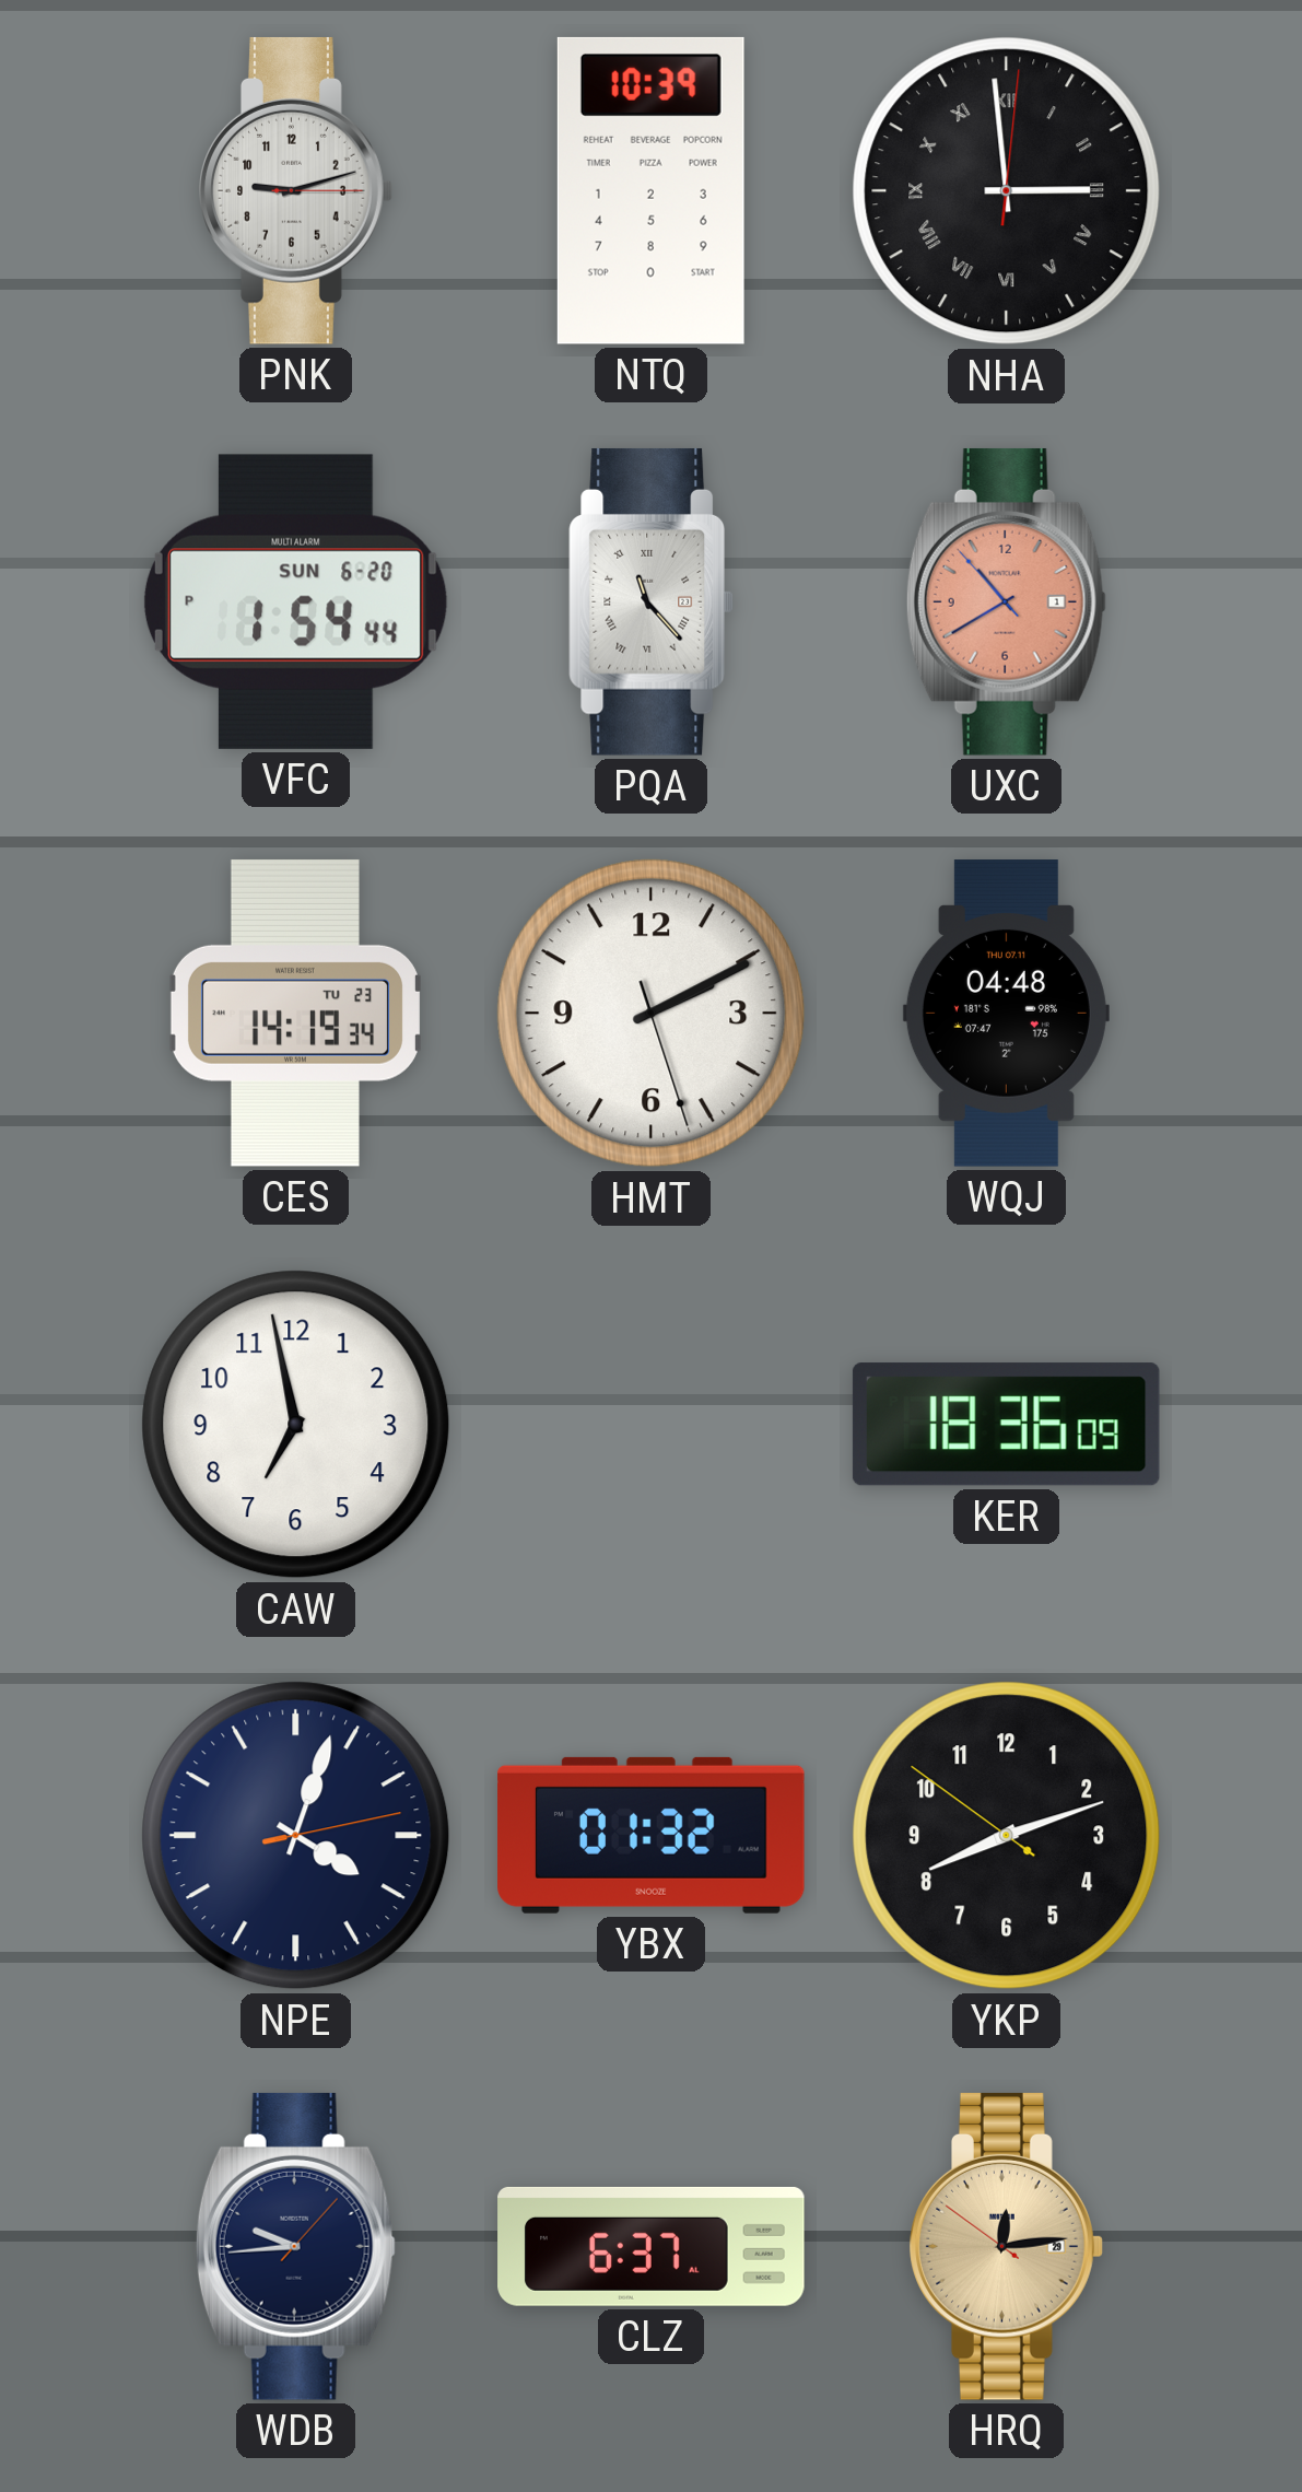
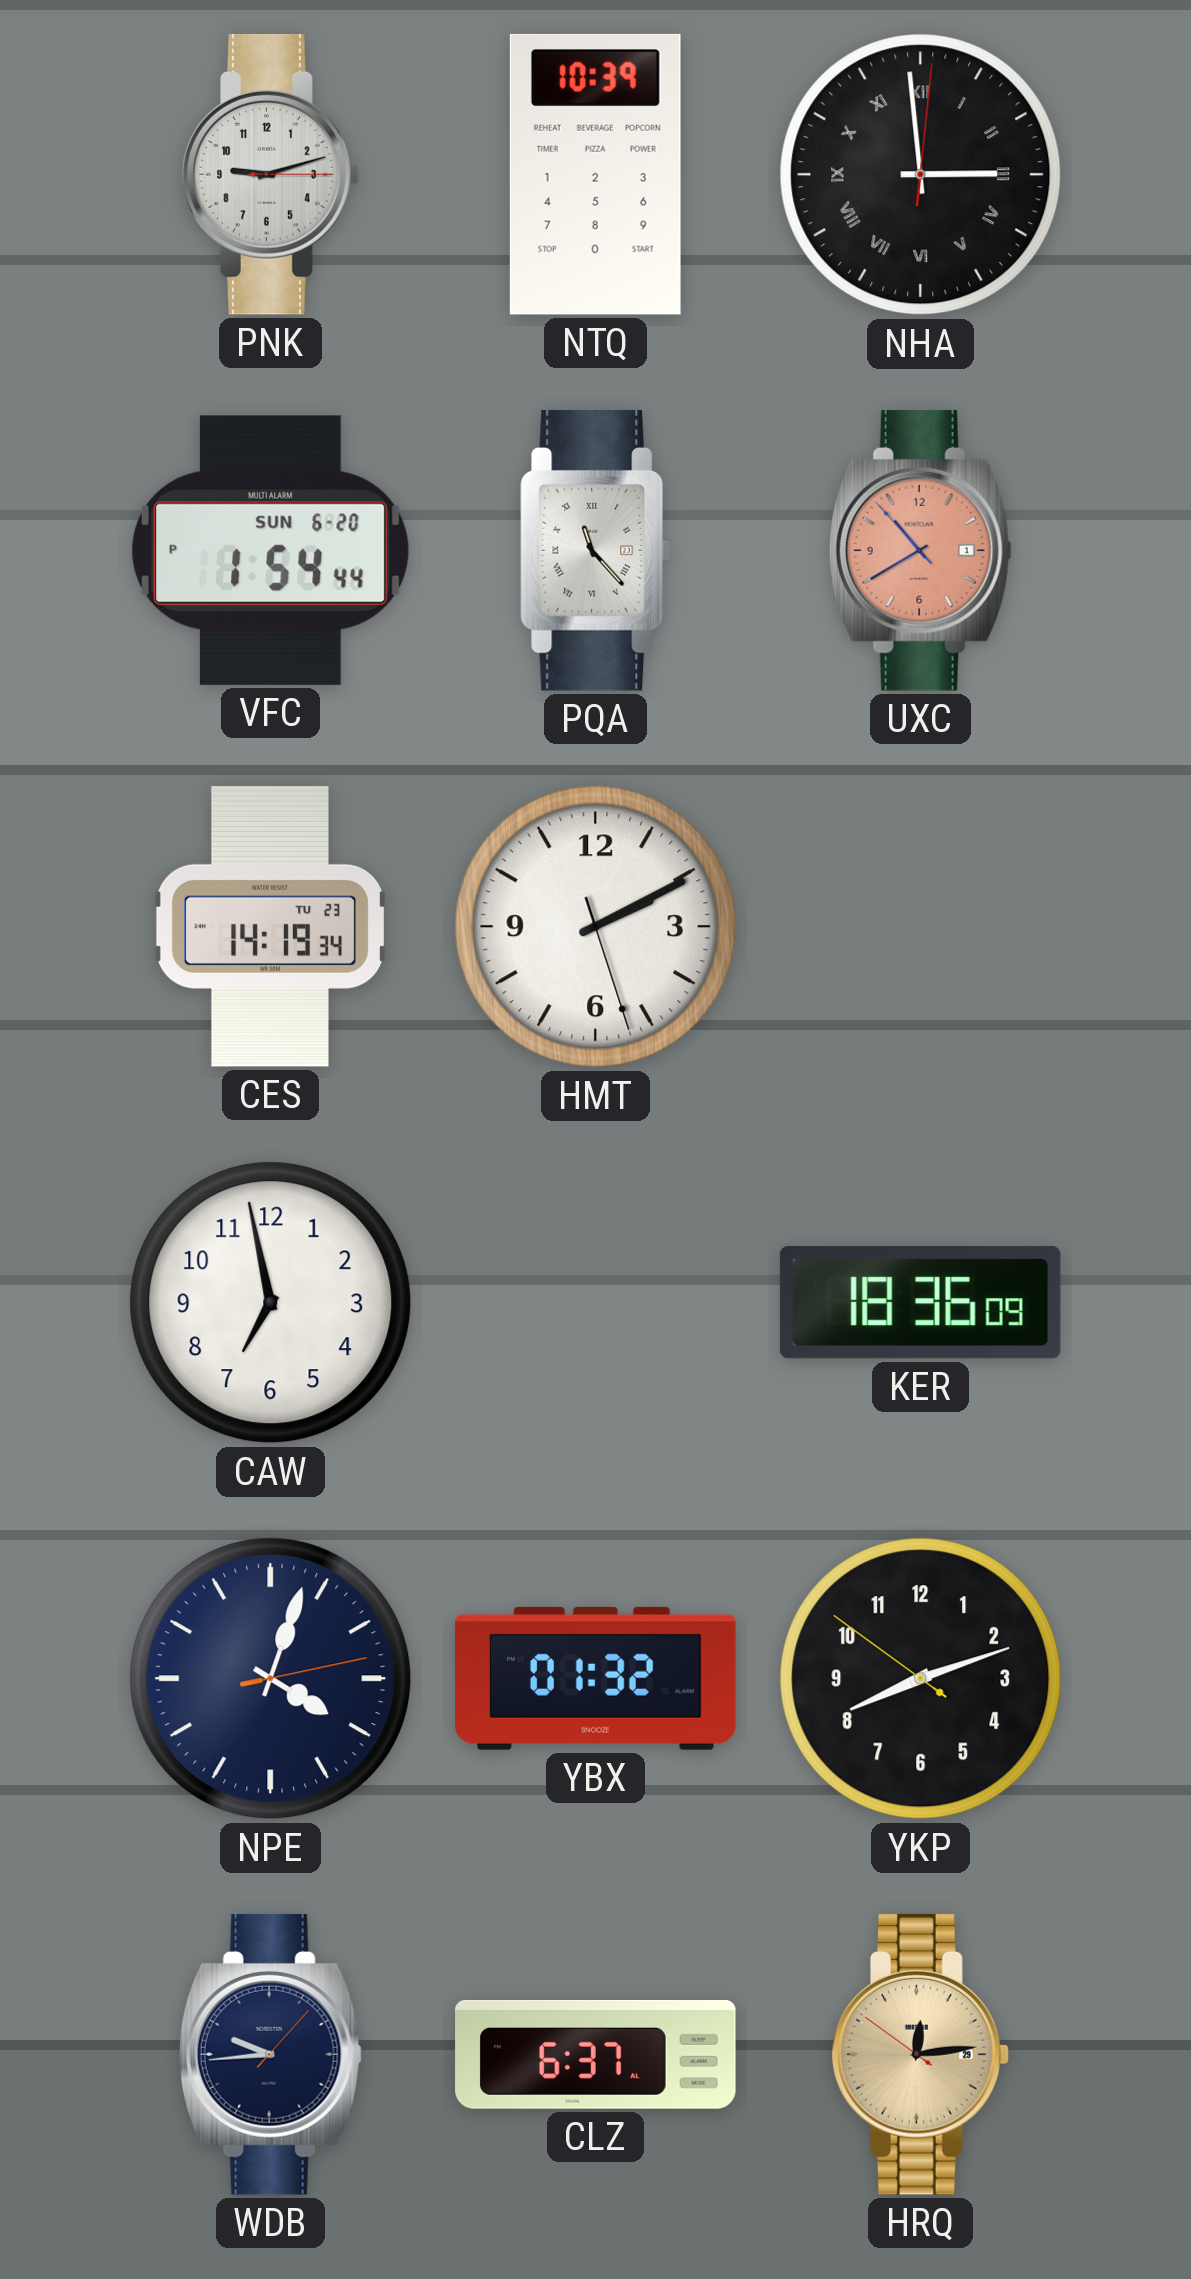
WQJ: 04:48 -> none (1006, 1014)
